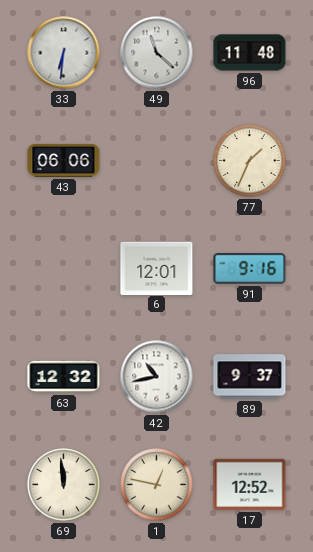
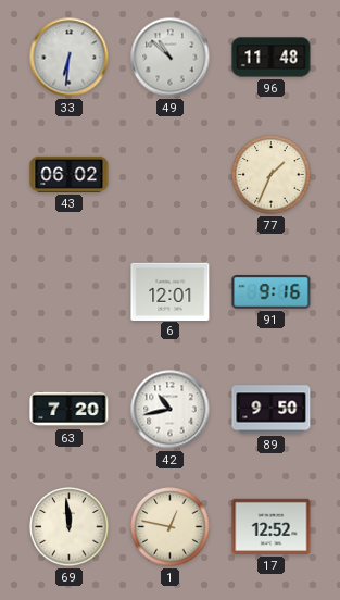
49: 11:22 -> 10:52 (171, 58)
43: 06:06 -> 06:02 (70, 174)
63: 12:32 -> 7:20 (70, 410)
89: 9:37 -> 9:50 (272, 410)
